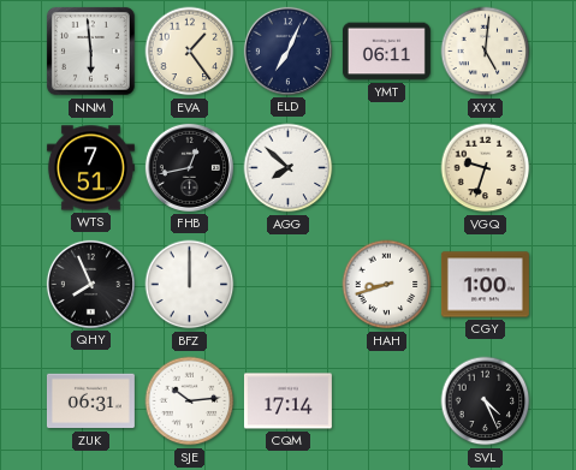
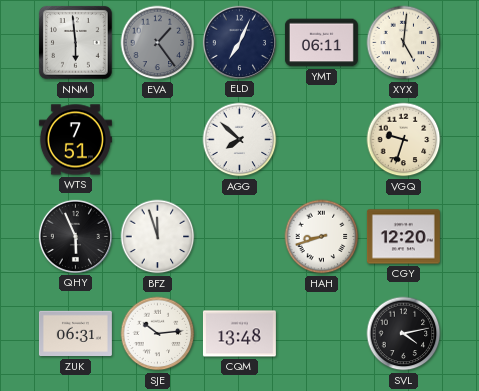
EVA dial: cream -> grey (158, 43)
FHB: 12:43 -> none (189, 167)
QHY: 7:56 -> 5:56 (75, 236)
BFZ: 12:00 -> 11:57 (158, 237)
CGY: 1:00 -> 12:20 (403, 237)
CQM: 17:14 -> 13:48 (239, 334)
SVL: 4:26 -> 4:13 (404, 334)
